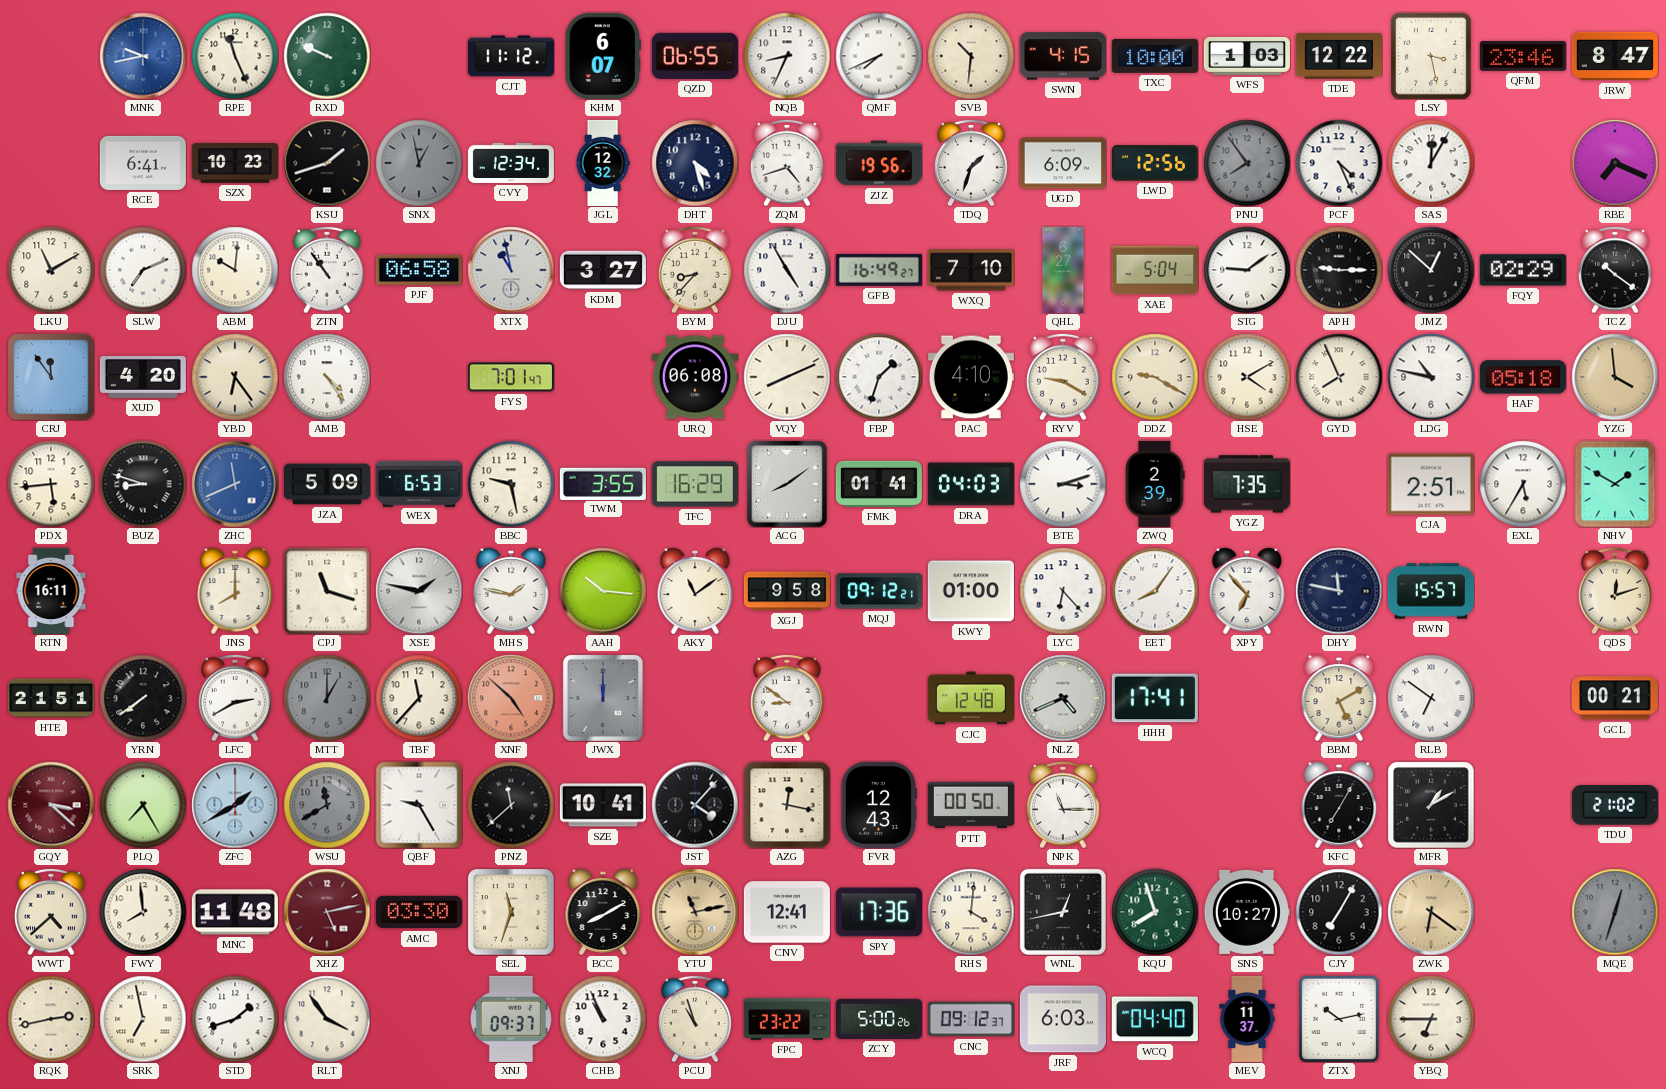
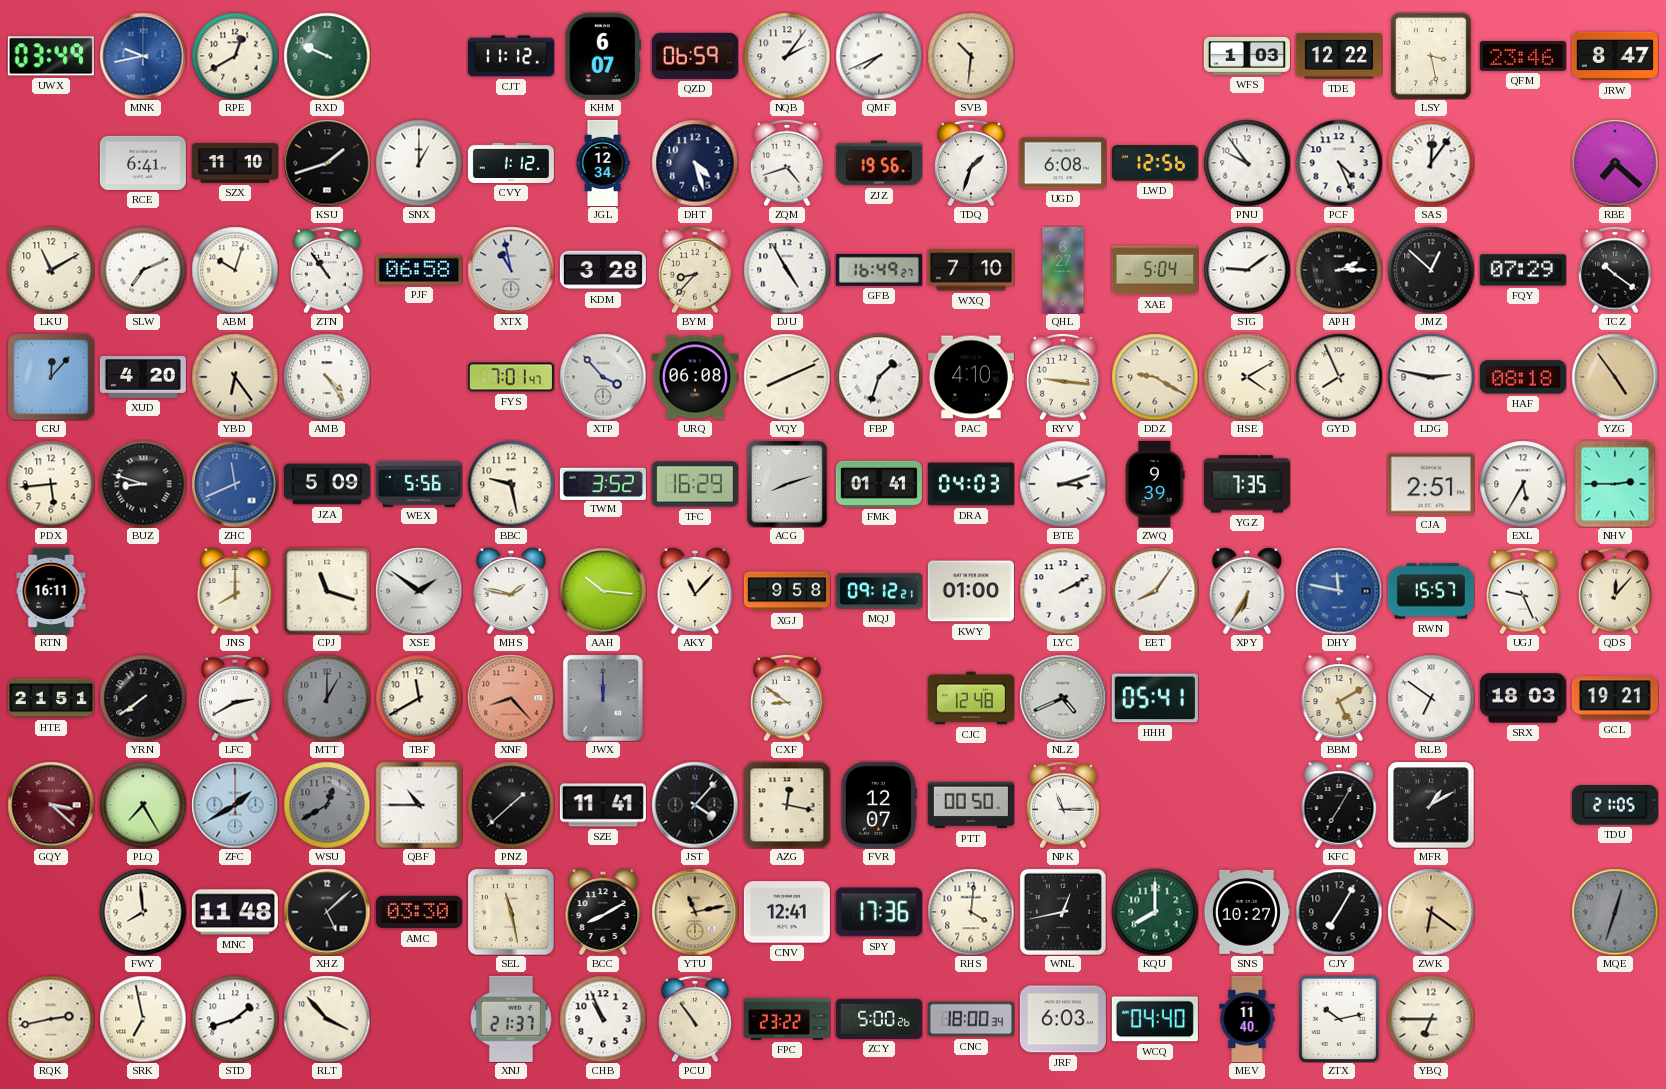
UWX: none -> 03:49 (51, 56)
RPE: 11:26 -> 12:40 (235, 56)
QZD: 06:55 -> 06:59 (695, 56)
NQB: 8:34 -> 2:06 (787, 56)
SWN: 4:15 -> none (1063, 56)
TXC: 10:00 -> none (1155, 56)
SZX: 10:23 -> 11:10 (235, 163)
SNX: 12:58 -> 1:00 (419, 163)
SNX dial: grey -> white (419, 163)
CVY: 12:34 -> 1:12 (511, 163)
JGL: 12:32 -> 12:34 (603, 163)
UGD: 6:09 -> 6:08 (1063, 163)
PNU: 7:54 -> 9:54 (1247, 163)
PNU dial: grey -> white (1247, 163)
SAS: 12:05 -> 12:06 (1431, 163)
RBE: 7:19 -> 7:22 (1615, 163)
ABM: 10:01 -> 10:03 (235, 270)
KDM: 3:27 -> 3:28 (603, 270)
APH: 9:15 -> 2:15 (1339, 270)
FQY: 02:29 -> 07:29 (1523, 270)
CRJ: 11:54 -> 12:07 (51, 377)
XTP: none -> 3:53 (603, 377)
RYV: 9:20 -> 9:16 (1063, 377)
LDG: 10:47 -> 2:47 (1431, 377)
HAF: 05:18 -> 08:18 (1523, 377)
YZG: 3:59 -> 4:54 (1615, 377)
WEX: 6:53 -> 5:56 (419, 483)
TWM: 3:55 -> 3:52 (603, 483)
ACG: 8:09 -> 8:12 (787, 484)
ZWQ: 2:39 -> 9:39 (1155, 484)
NHV: 1:50 -> 2:45 (1615, 484)
XSE: 1:47 -> 1:51 (419, 591)
AKY: 11:09 -> 11:07 (695, 591)
LYC: 6:23 -> 2:10 (1063, 591)
XPY: 6:53 -> 6:35 (1247, 591)
DHY dial: navy -> blue (1339, 591)
UGJ: none -> 9:26 (1523, 591)
QDS: 12:12 -> 12:07 (1615, 591)
TBF: 11:37 -> 11:40 (419, 698)
XNF: 4:52 -> 8:23 (511, 698)
HHH: 17:41 -> 05:41 (1155, 698)
SRX: none -> 18:03 (1523, 698)
GCL: 00:21 -> 19:21 (1615, 698)
WSU: 11:40 -> 12:40 (327, 805)
QBF: 9:25 -> 10:45 (419, 805)
PNZ: 11:38 -> 1:38 (511, 805)
SZE: 10:41 -> 11:41 (603, 805)
FVR: 12:43 -> 12:07 (879, 805)
TDU: 21:02 -> 21:05 (1615, 805)
WWT: 4:38 -> none (51, 912)
XHZ: 5:13 -> 5:08 (327, 912)
XHZ dial: burgundy -> black (327, 912)
SEL: 11:33 -> 11:28 (511, 912)
KQU: 7:57 -> 8:00 (1155, 912)
RLT: 3:54 -> 3:53 (327, 1019)
XNJ: 09:37 -> 21:37 (511, 1019)
PCU: 10:57 -> 10:54 (695, 1019)
CNC: 09:12 -> 18:00 (971, 1019)
MEV: 11:37 -> 11:40 (1247, 1019)
